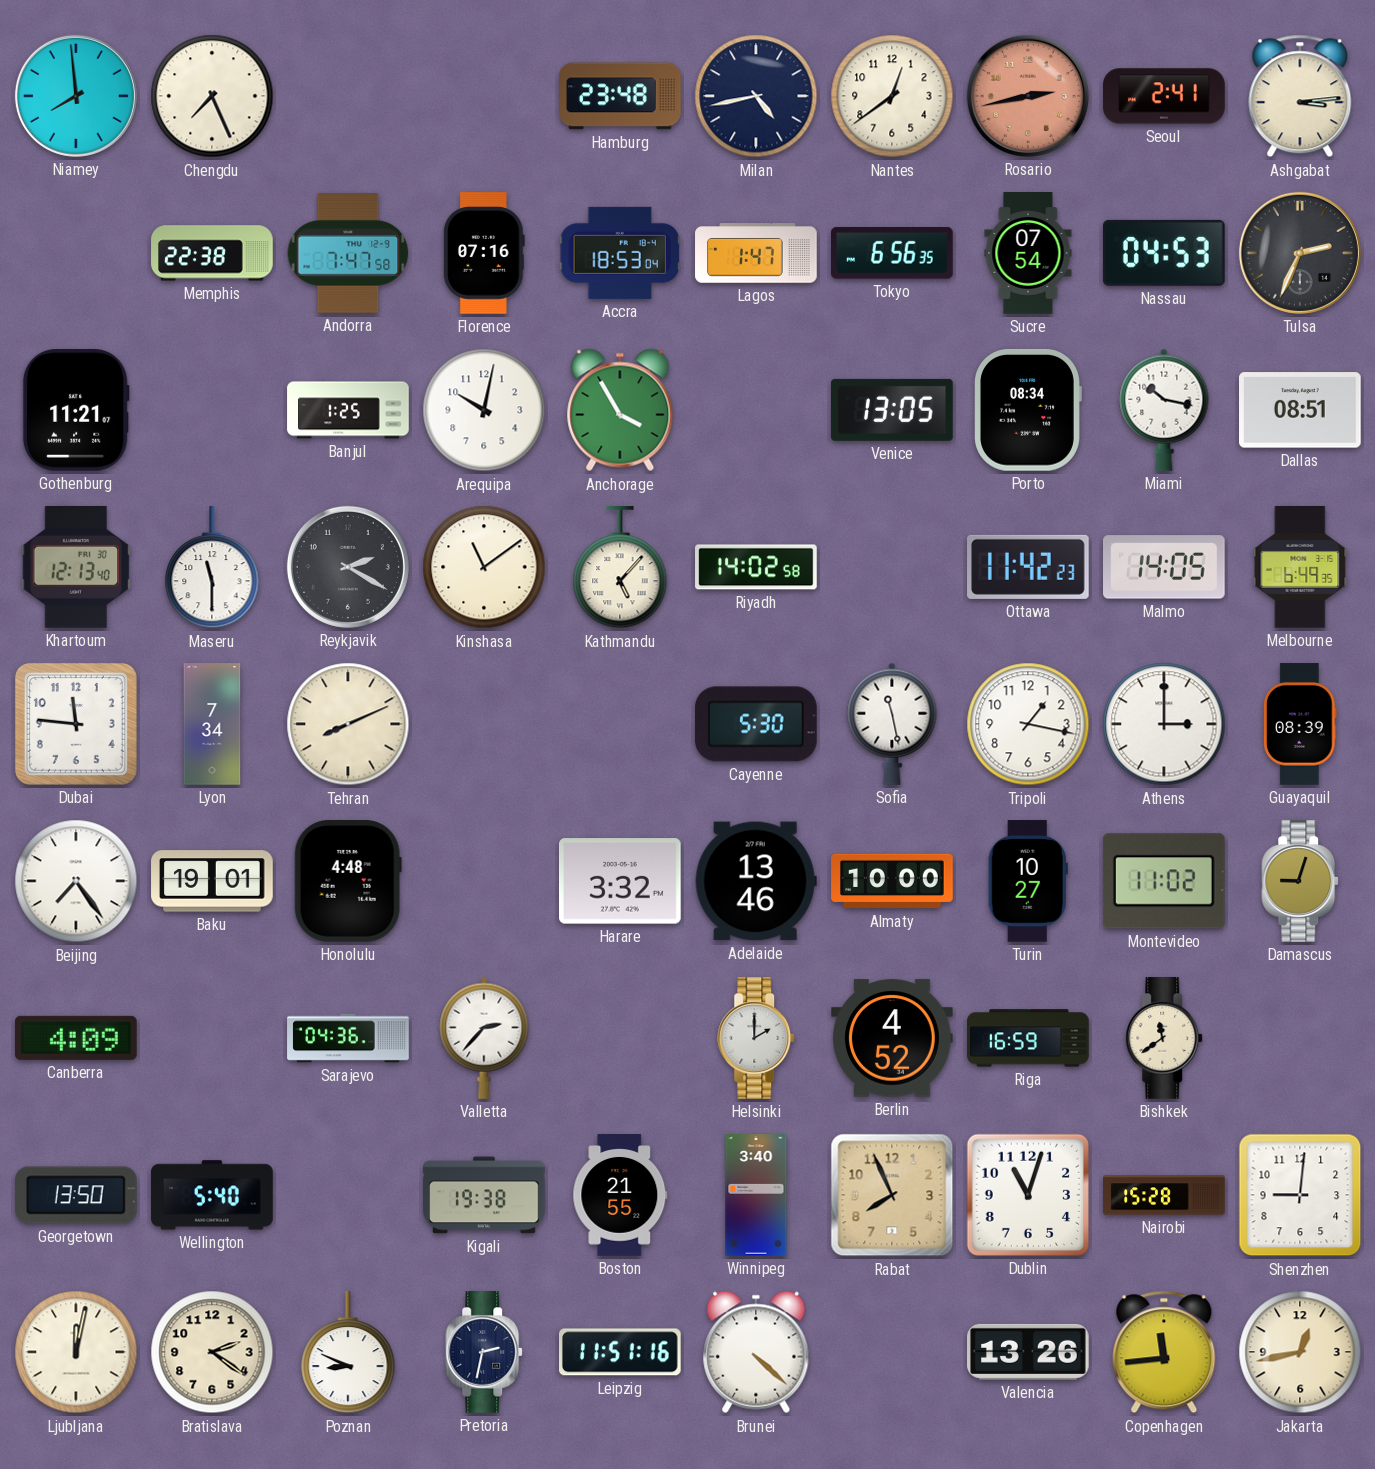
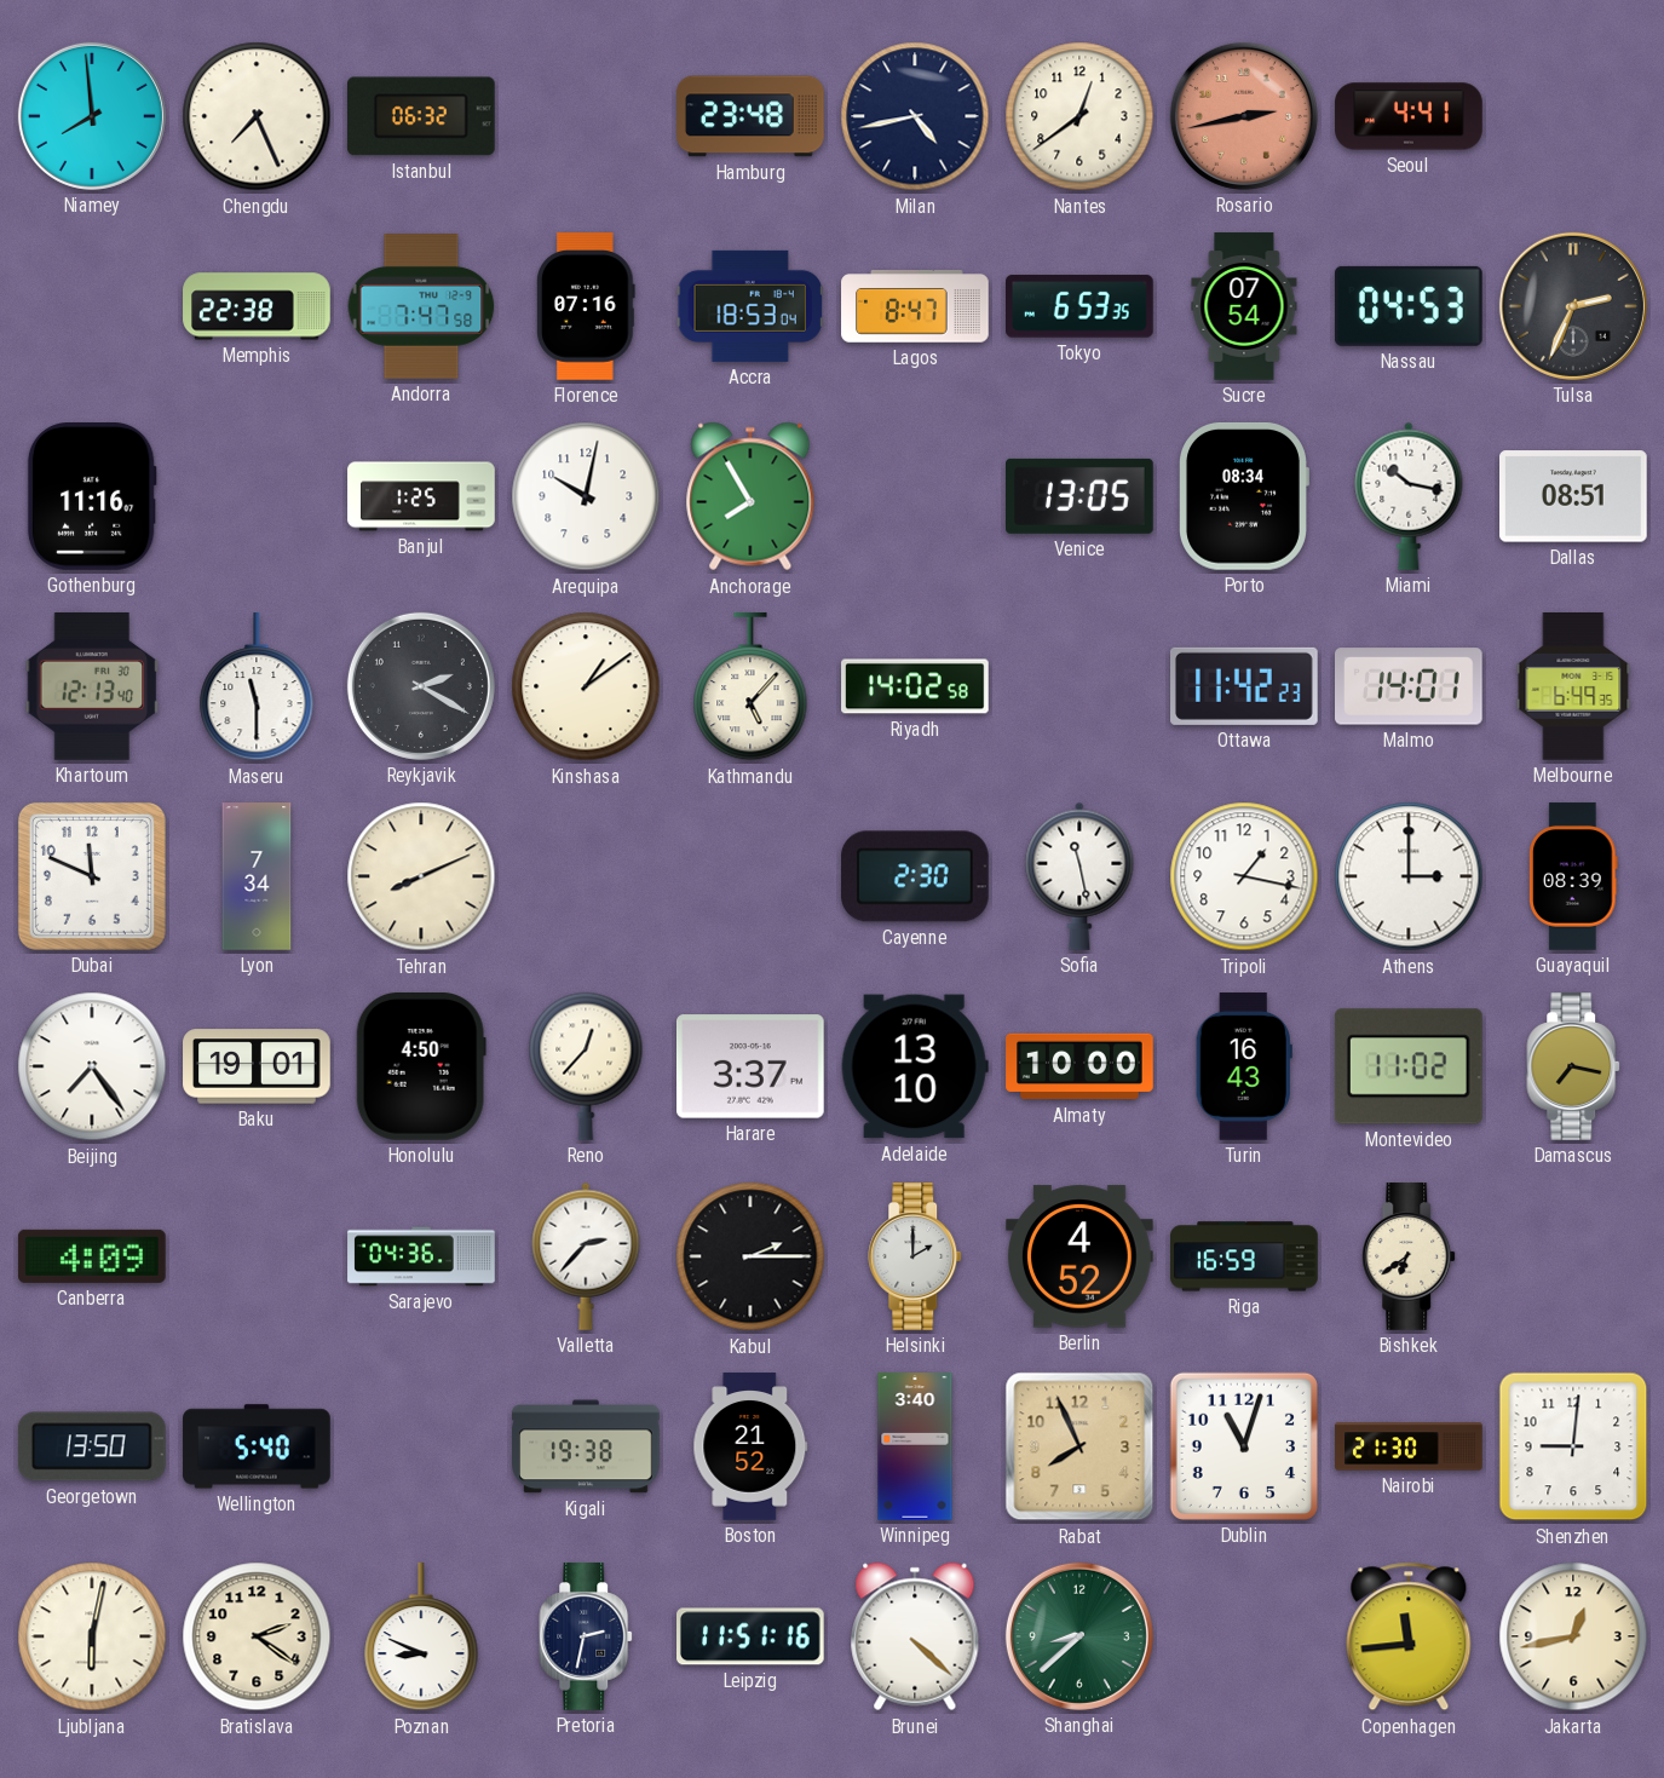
Istanbul: none -> 06:32 (421, 116)
Seoul: 2:41 -> 4:41 (1409, 116)
Ashgabat: 3:14 -> none (1300, 96)
Lagos: 1:47 -> 8:47 (915, 306)
Tokyo: 6:56 -> 6:53 (1081, 306)
Gothenburg: 11:21 -> 11:16 (92, 497)
Anchorage: 3:55 -> 7:55 (750, 496)
Kinshasa: 11:09 -> 1:09 (586, 686)
Malmo: 14:05 -> 14:01 (1410, 686)
Dubai: 11:46 -> 11:49 (92, 876)
Cayenne: 5:30 -> 2:30 (916, 876)
Honolulu: 4:48 -> 4:50 (421, 1068)
Reno: none -> 12:37 (586, 1066)
Harare: 3:32 -> 3:37 (752, 1066)
Adelaide: 13:46 -> 13:10 (915, 1066)
Turin: 10:27 -> 16:43 (1244, 1066)
Damascus: 9:03 -> 7:17 (1574, 1066)
Kabul: none -> 2:15 (750, 1256)
Bishkek: 11:39 -> 6:39 (1410, 1256)
Boston: 21:55 -> 21:52 (750, 1446)
Nairobi: 15:28 -> 21:30 (1409, 1446)
Ljubljana: 12:02 -> 6:02 (92, 1636)
Shanghai: none -> 8:38 (1079, 1636)
Valencia: 13:26 -> none (1029, 1352)
